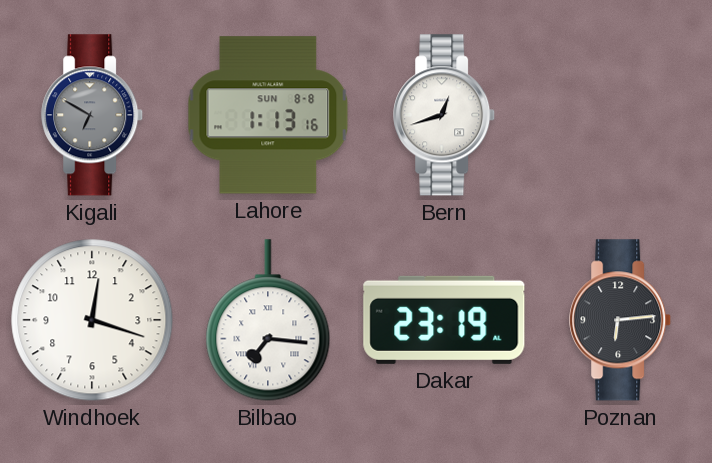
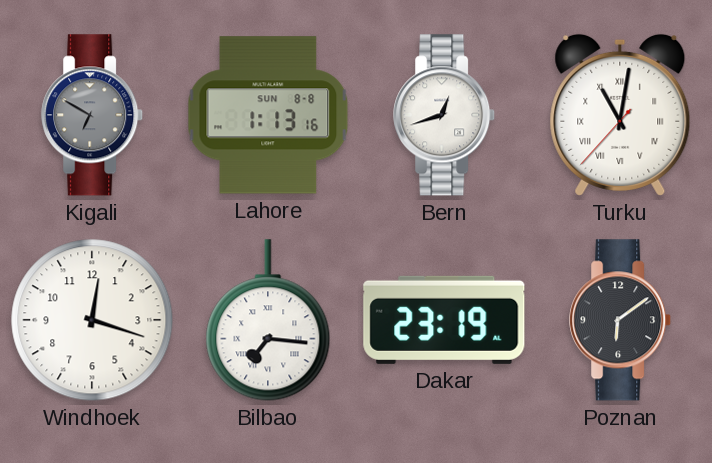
Turku: none -> 11:01 (620, 115)
Poznan: 6:14 -> 6:09 (621, 320)
